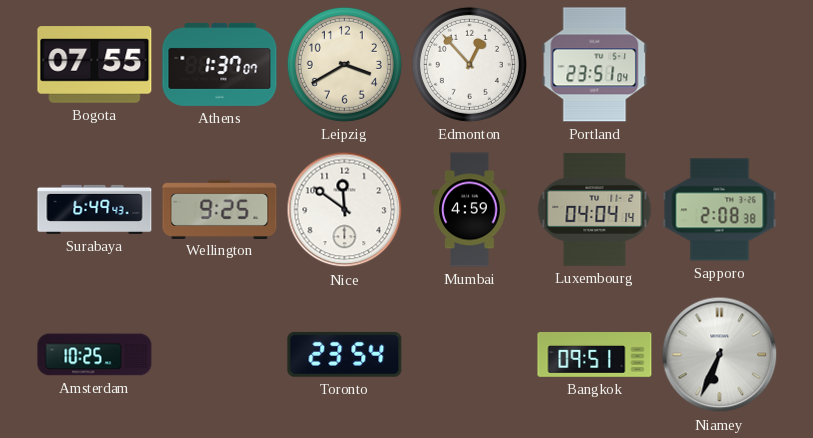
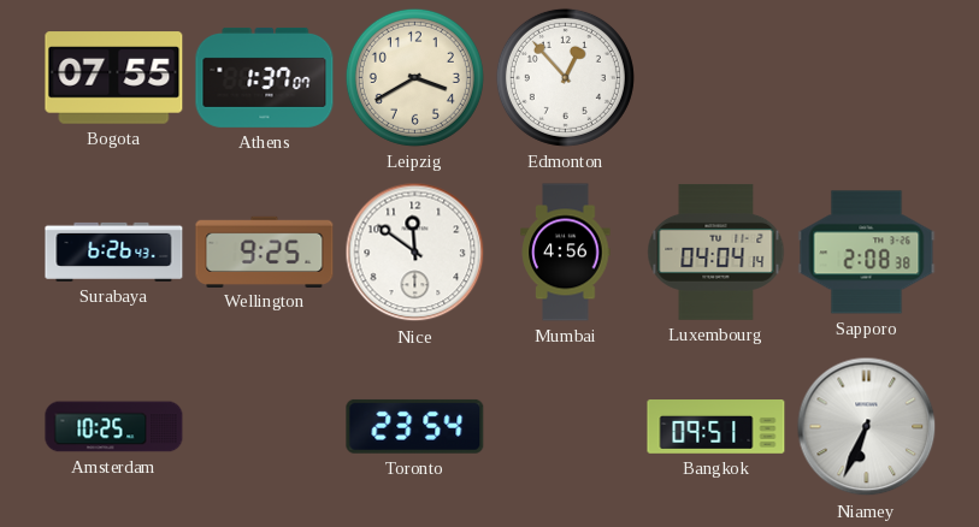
Portland: 23:51 -> none (595, 65)
Surabaya: 6:49 -> 6:26 (114, 251)
Mumbai: 4:59 -> 4:56 (566, 253)
